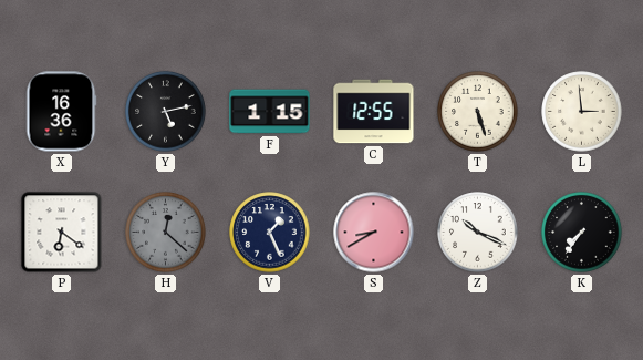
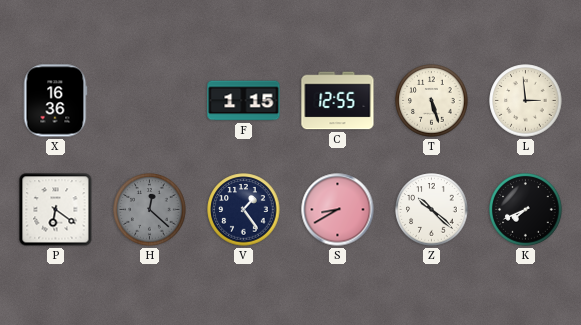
Y: 5:13 -> none (166, 112)
V: 1:26 -> 1:24 (244, 210)
Z: 10:19 -> 10:22 (432, 210)
K: 7:36 -> 7:41 (526, 210)
